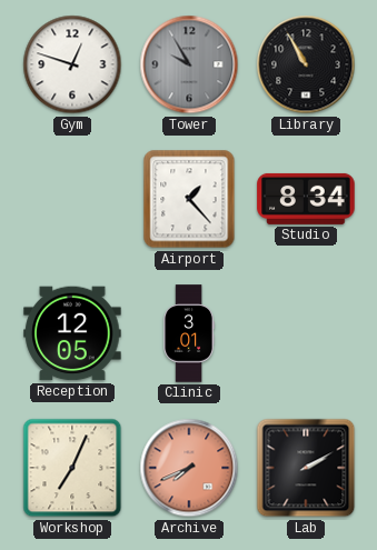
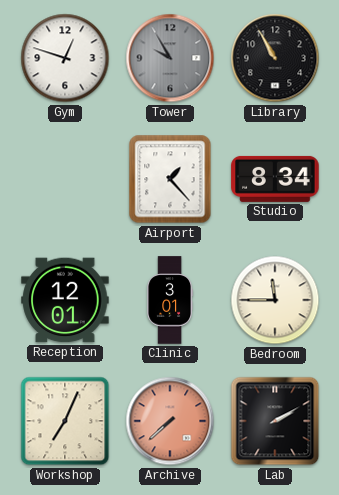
Reception: 12:05 -> 12:01 (65, 300)
Bedroom: none -> 11:45 (275, 300)
Archive: 7:41 -> 7:38 (170, 421)
